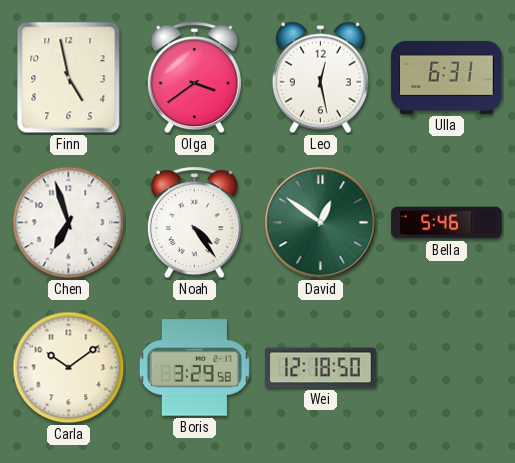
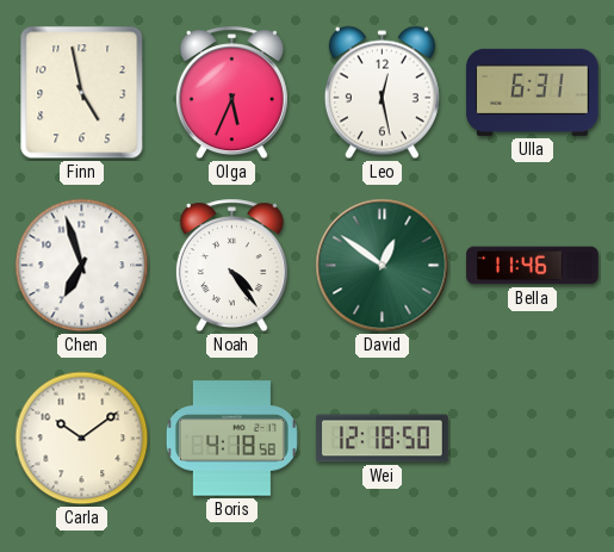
Olga: 3:39 -> 5:34 (231, 93)
Bella: 5:46 -> 11:46 (533, 266)
Boris: 3:29 -> 4:18 (231, 439)
